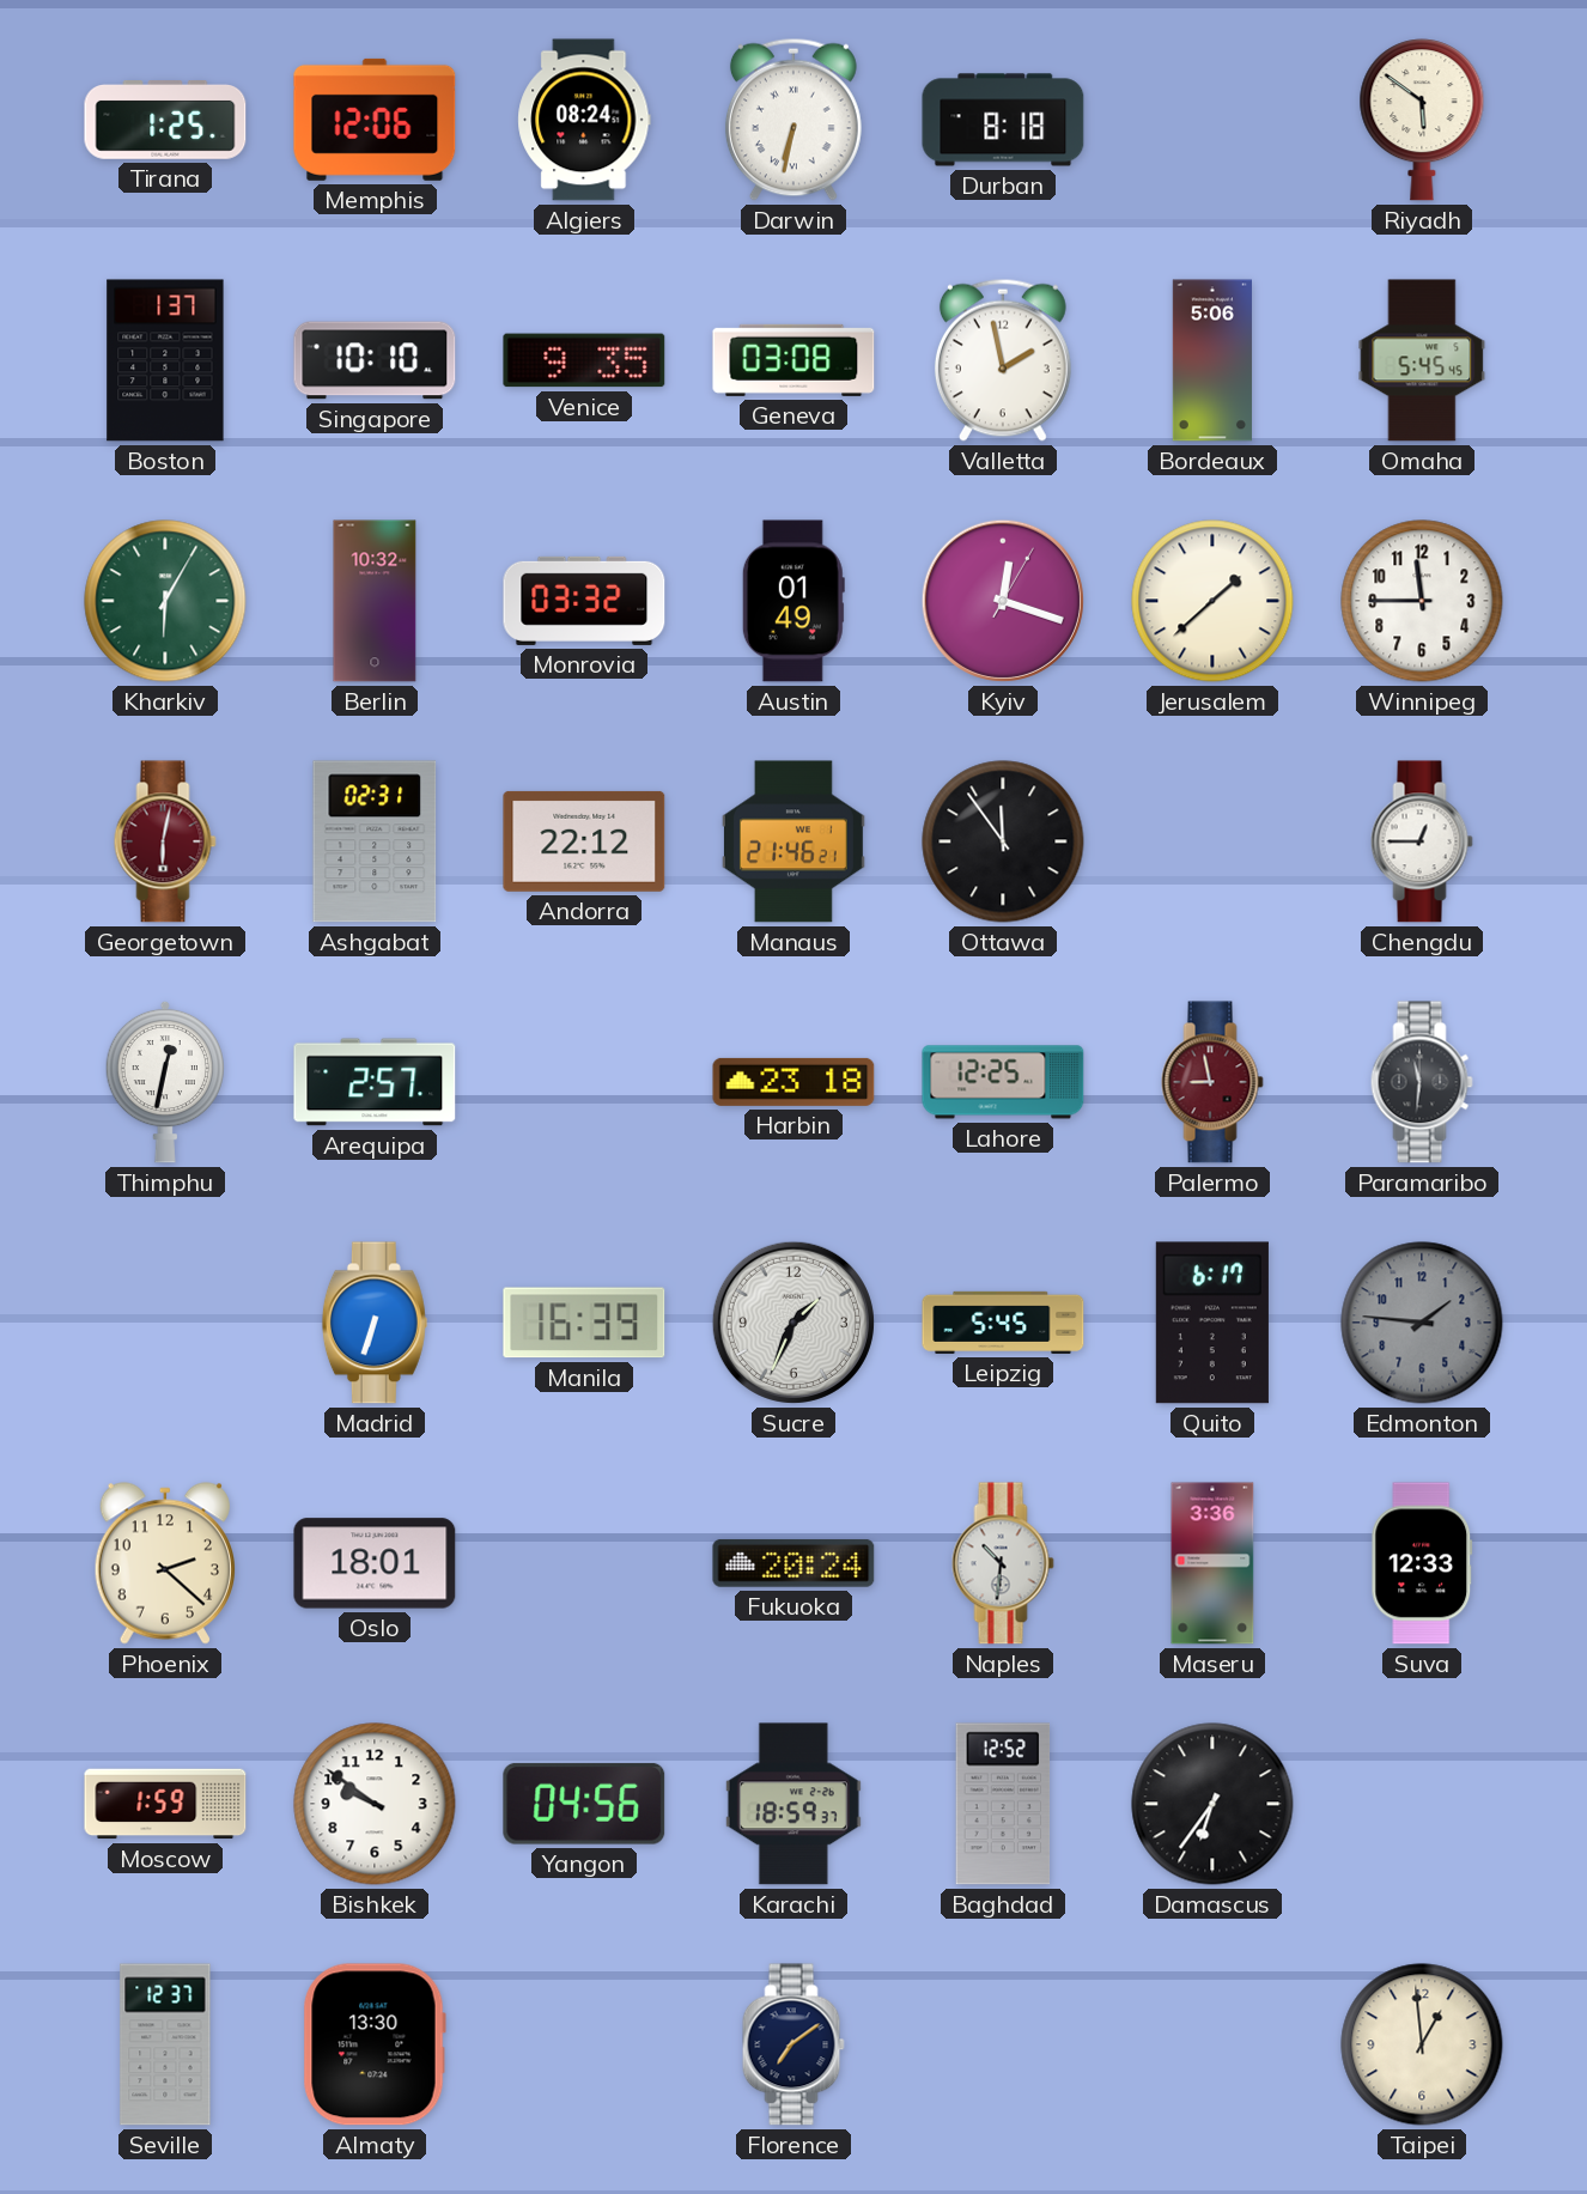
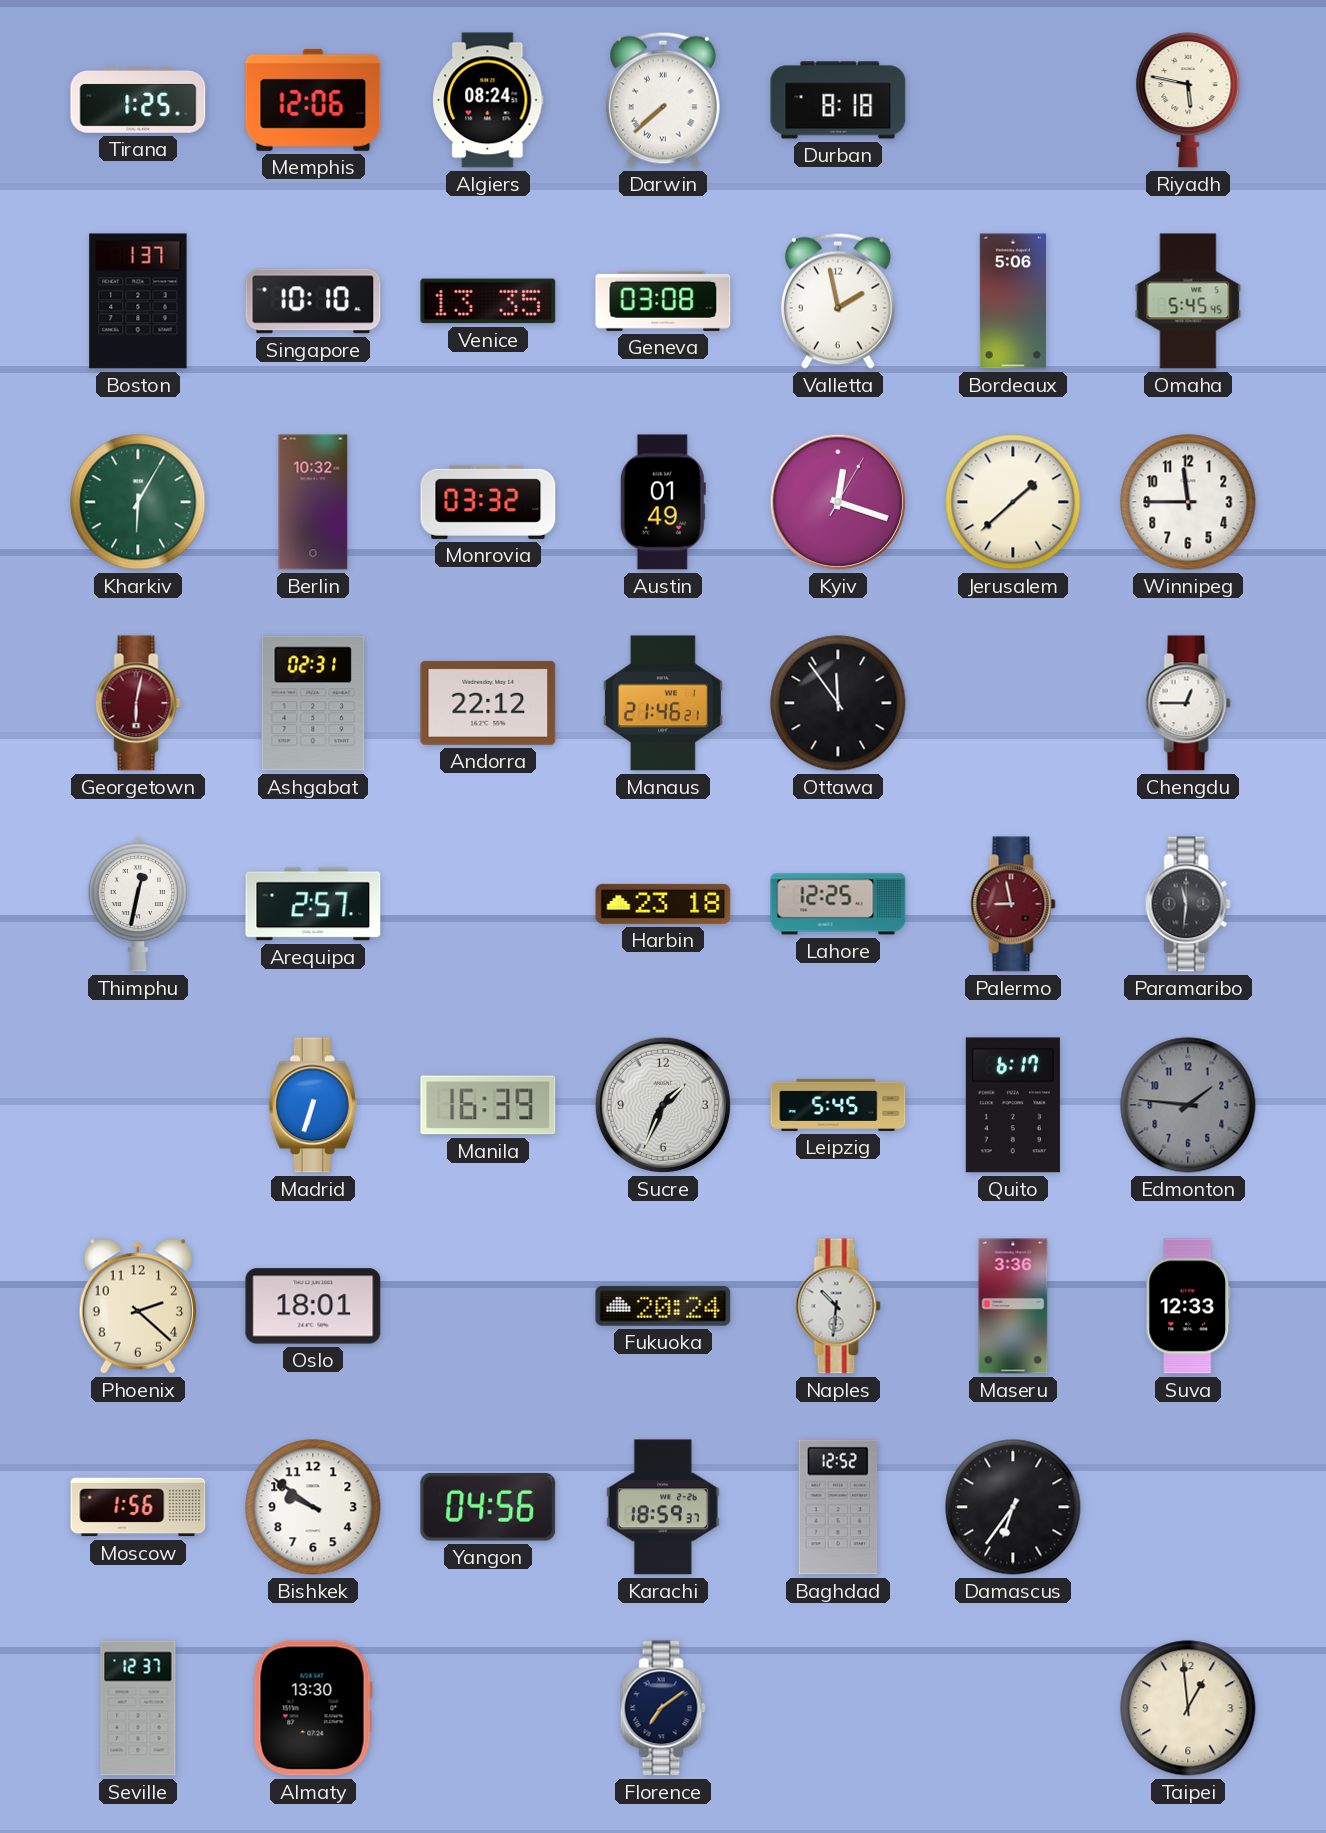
Darwin: 6:32 -> 7:38 (663, 100)
Riyadh: 5:51 -> 5:47 (1188, 100)
Venice: 9:35 -> 13:35 (488, 301)
Moscow: 1:59 -> 1:56 (138, 1507)
